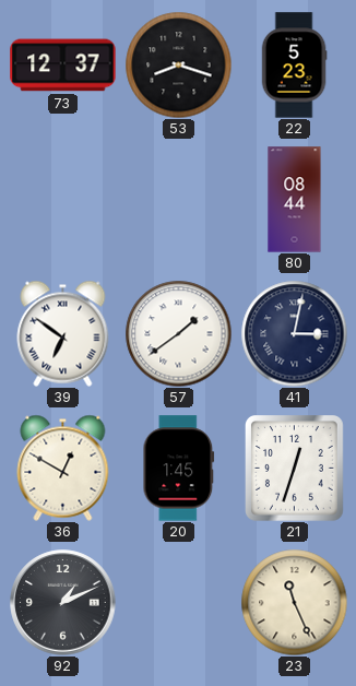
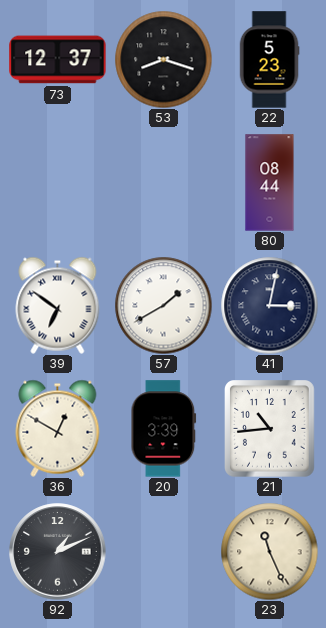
57: 1:39 -> 1:40 (163, 305)
20: 1:45 -> 3:39 (164, 429)
21: 12:33 -> 10:44 (270, 429)
